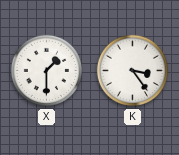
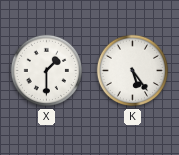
K: 3:24 -> 5:24 (133, 71)
